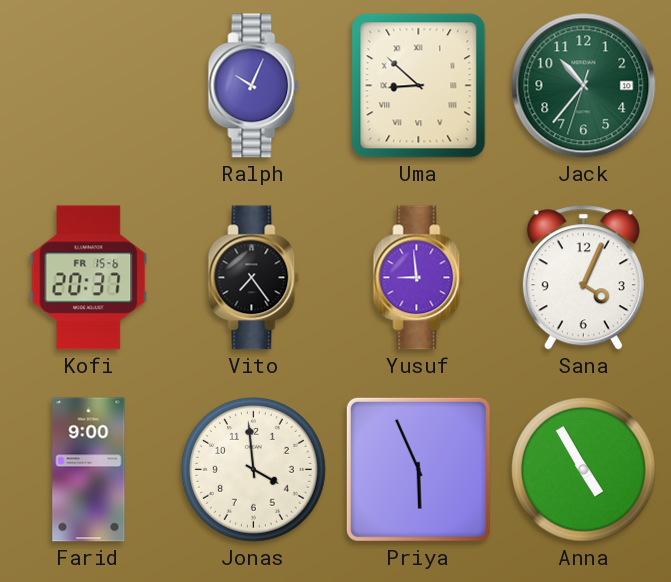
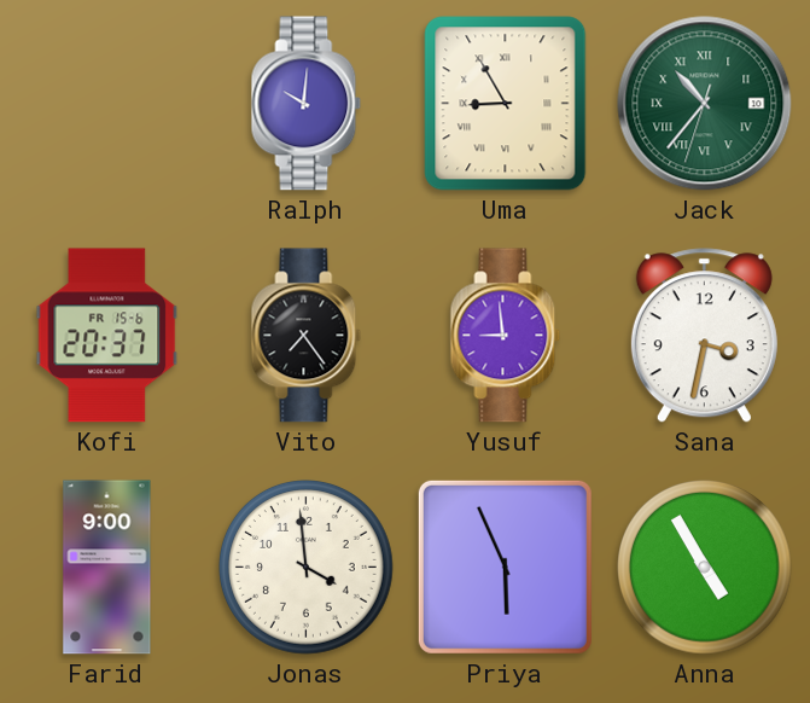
Ralph: 10:04 -> 10:01 (307, 104)
Uma: 8:52 -> 8:55 (506, 104)
Jack numerals: Arabic -> Roman (705, 104)
Sana: 4:04 -> 3:32 (704, 336)
